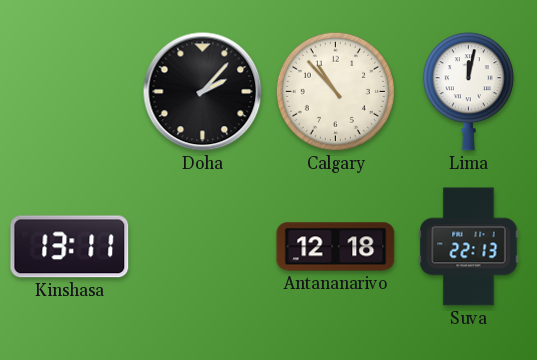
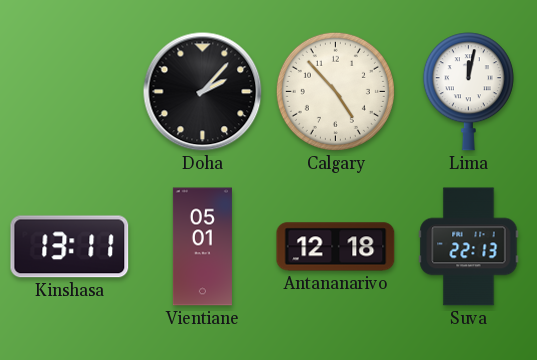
Calgary: 10:53 -> 4:53 (335, 91)
Vientiane: none -> 05:01 (202, 247)
